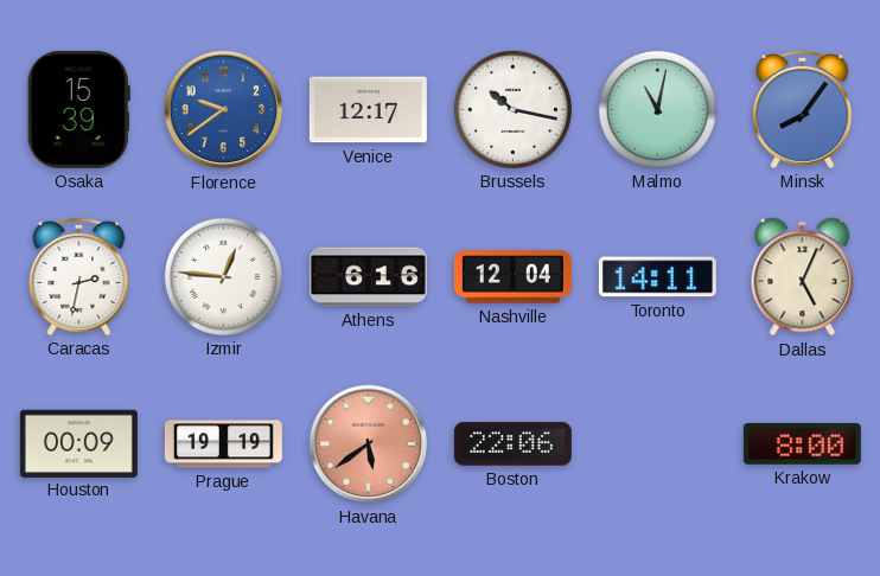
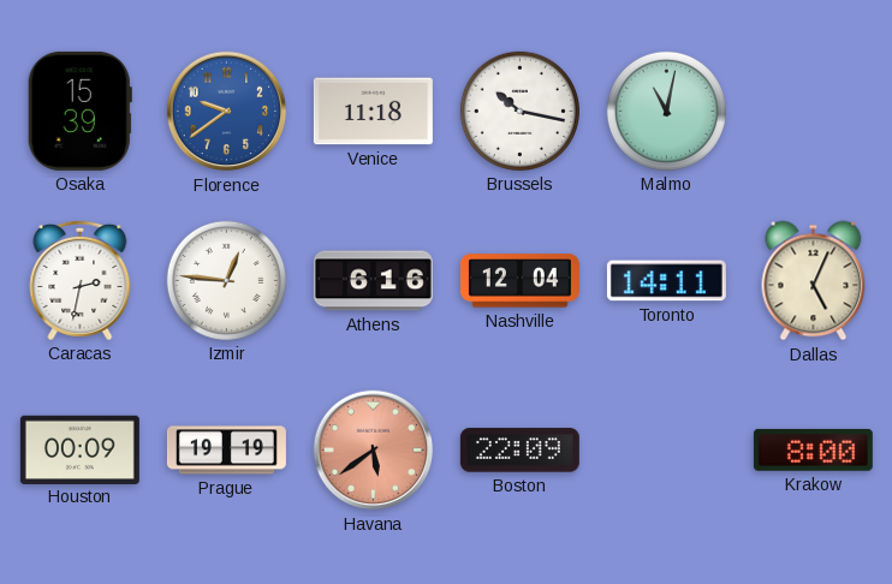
Venice: 12:17 -> 11:18 (373, 112)
Minsk: 8:06 -> none (803, 109)
Boston: 22:06 -> 22:09 (519, 451)
